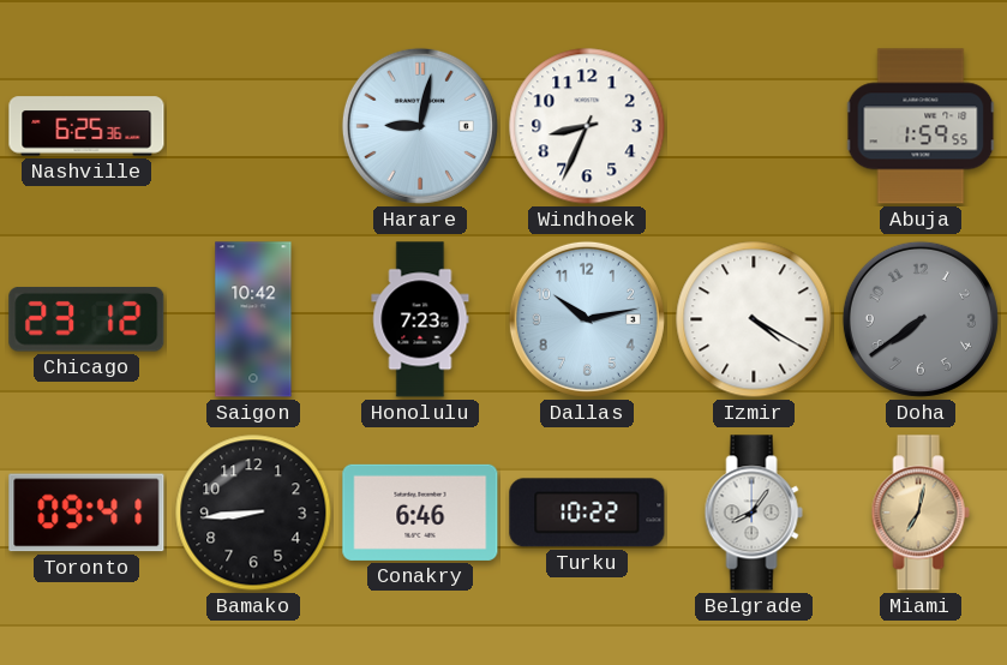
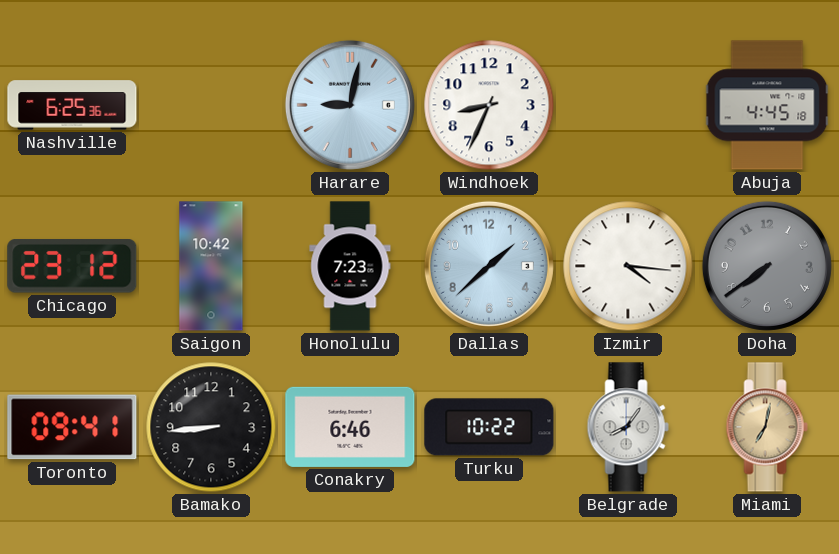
Abuja: 1:59 -> 4:45 (767, 105)
Dallas: 10:13 -> 1:38 (489, 266)
Izmir: 4:20 -> 4:16 (628, 266)
